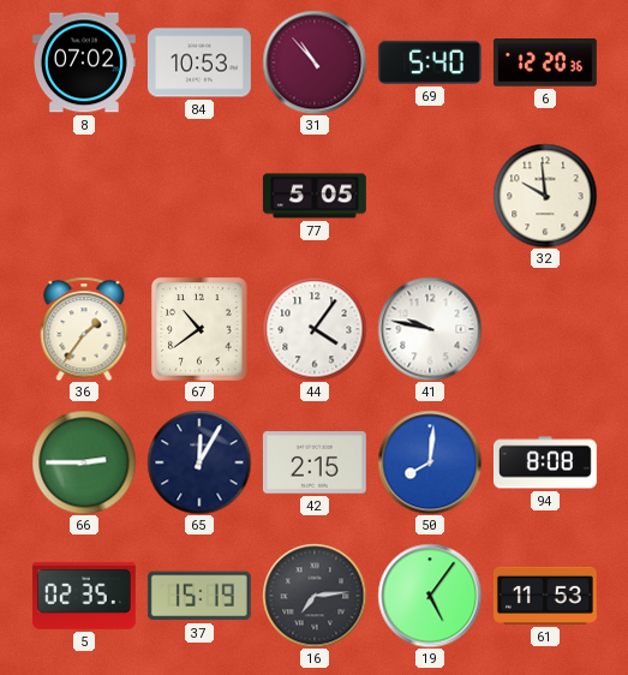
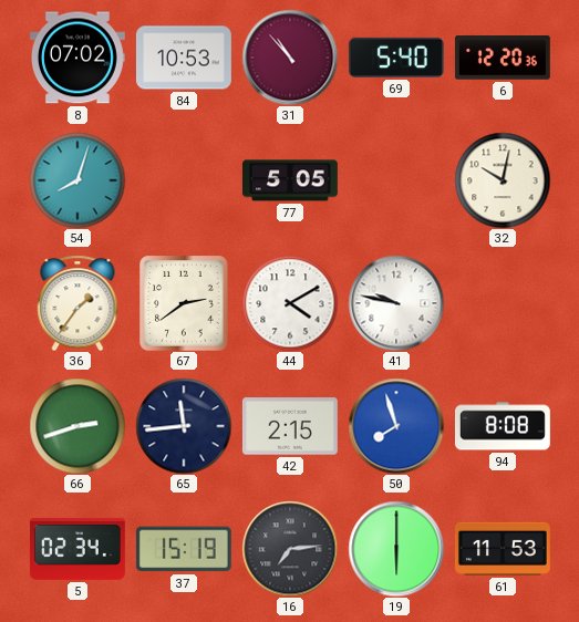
54: none -> 8:03 (77, 180)
32: 9:59 -> 10:02 (503, 180)
67: 10:39 -> 2:39 (184, 303)
44: 4:06 -> 4:10 (290, 303)
66: 2:45 -> 2:42 (77, 426)
65: 12:05 -> 11:44 (184, 426)
50: 8:01 -> 7:57 (396, 426)
5: 02:35 -> 02:34 (77, 549)
19: 5:06 -> 6:00 (396, 549)
